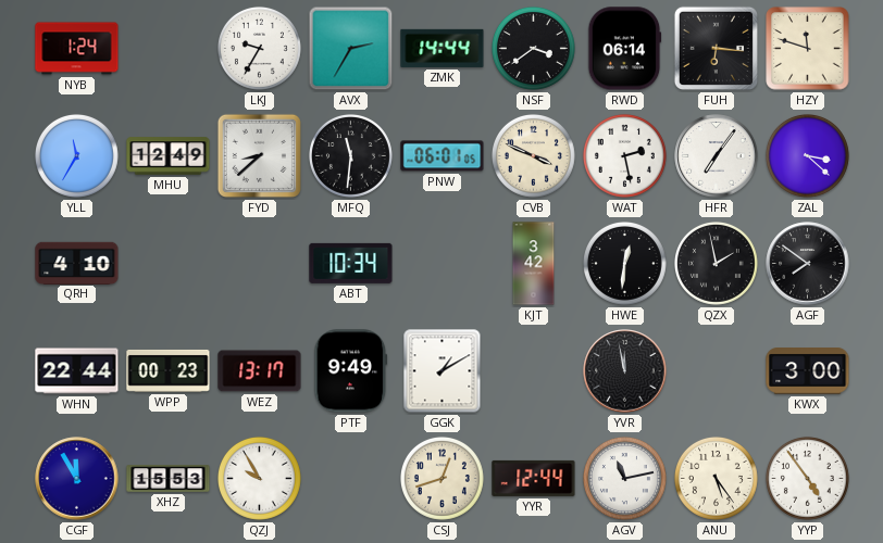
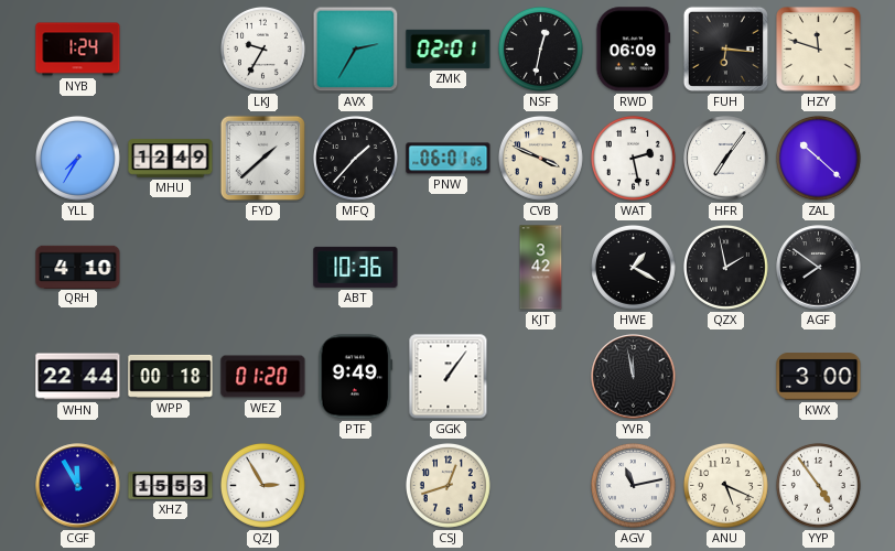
ZMK: 14:44 -> 02:01 (449, 48)
NSF: 3:39 -> 12:32 (540, 48)
RWD: 06:14 -> 06:09 (634, 50)
YLL: 11:35 -> 7:35 (77, 158)
FYD: 8:38 -> 1:38 (262, 158)
MFQ: 11:31 -> 1:37 (355, 158)
ZAL: 3:22 -> 10:22 (818, 158)
ABT: 10:34 -> 10:36 (356, 267)
HWE: 12:31 -> 1:20 (633, 267)
WPP: 00:23 -> 00:18 (171, 376)
WEZ: 13:17 -> 01:20 (263, 377)
GGK: 1:10 -> 1:06 (449, 377)
QZJ: 9:55 -> 2:55 (262, 485)
YYR: 12:44 -> none (534, 478)
ANU: 5:24 -> 5:19 (725, 485)
